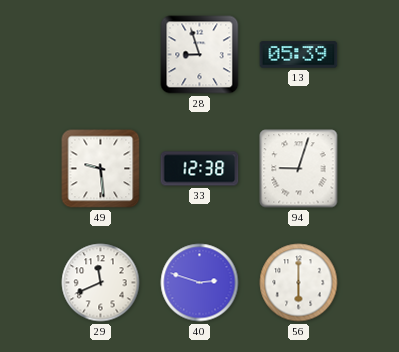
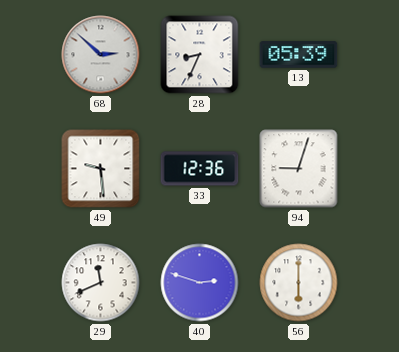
68: none -> 2:52 (101, 55)
28: 8:57 -> 8:34 (200, 55)
33: 12:38 -> 12:36 (200, 169)
